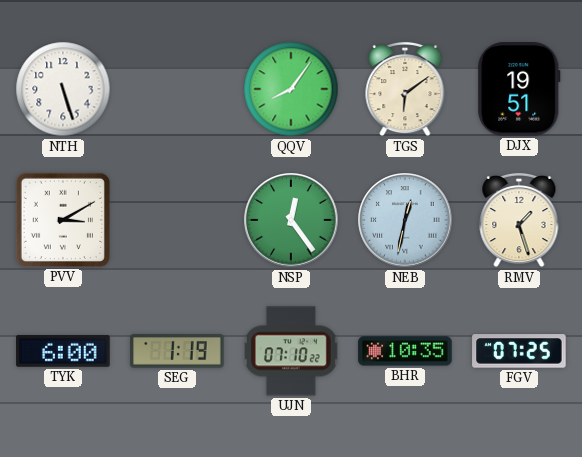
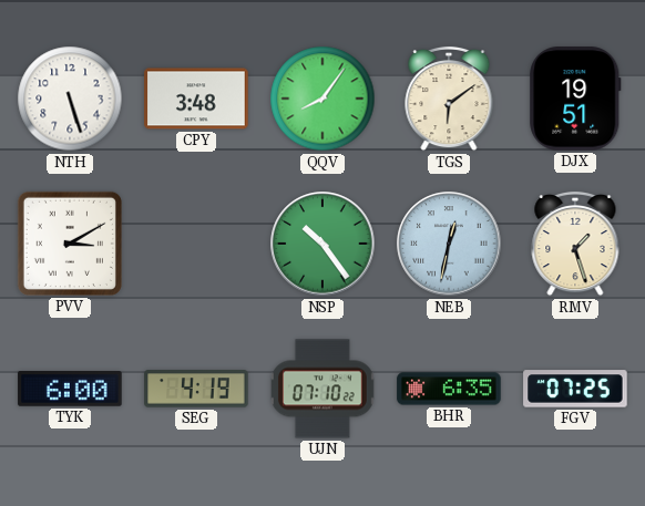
CPY: none -> 3:48 (196, 99)
NSP: 12:24 -> 10:24 (322, 244)
SEG: 1:19 -> 4:19 (196, 389)
BHR: 10:35 -> 6:35 (449, 389)
